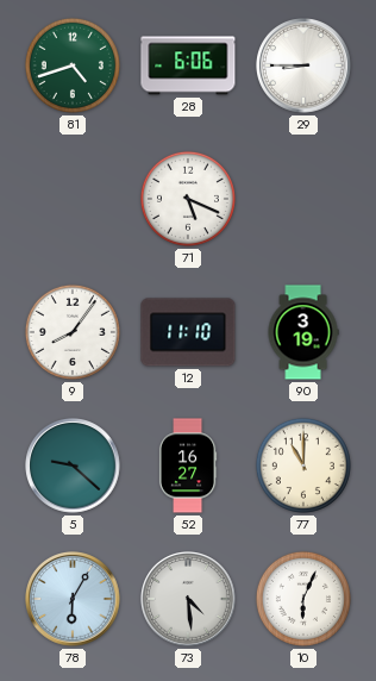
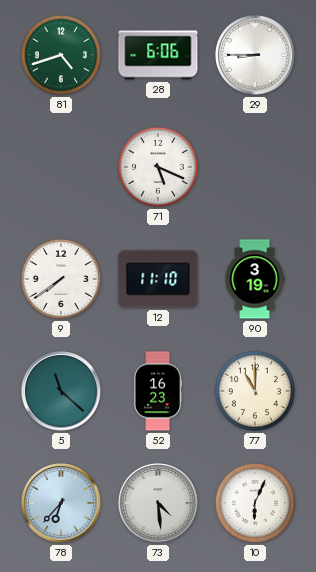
9: 8:06 -> 7:39 (61, 279)
5: 9:22 -> 11:22 (62, 392)
52: 16:27 -> 16:23 (158, 391)
78: 6:05 -> 6:37 (62, 504)
